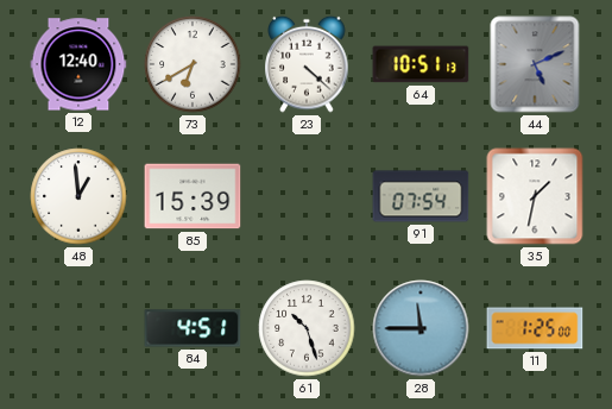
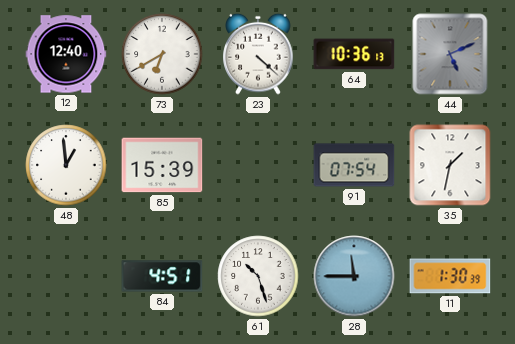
64: 10:51 -> 10:36 (354, 54)
11: 1:25 -> 1:30 (450, 276)
